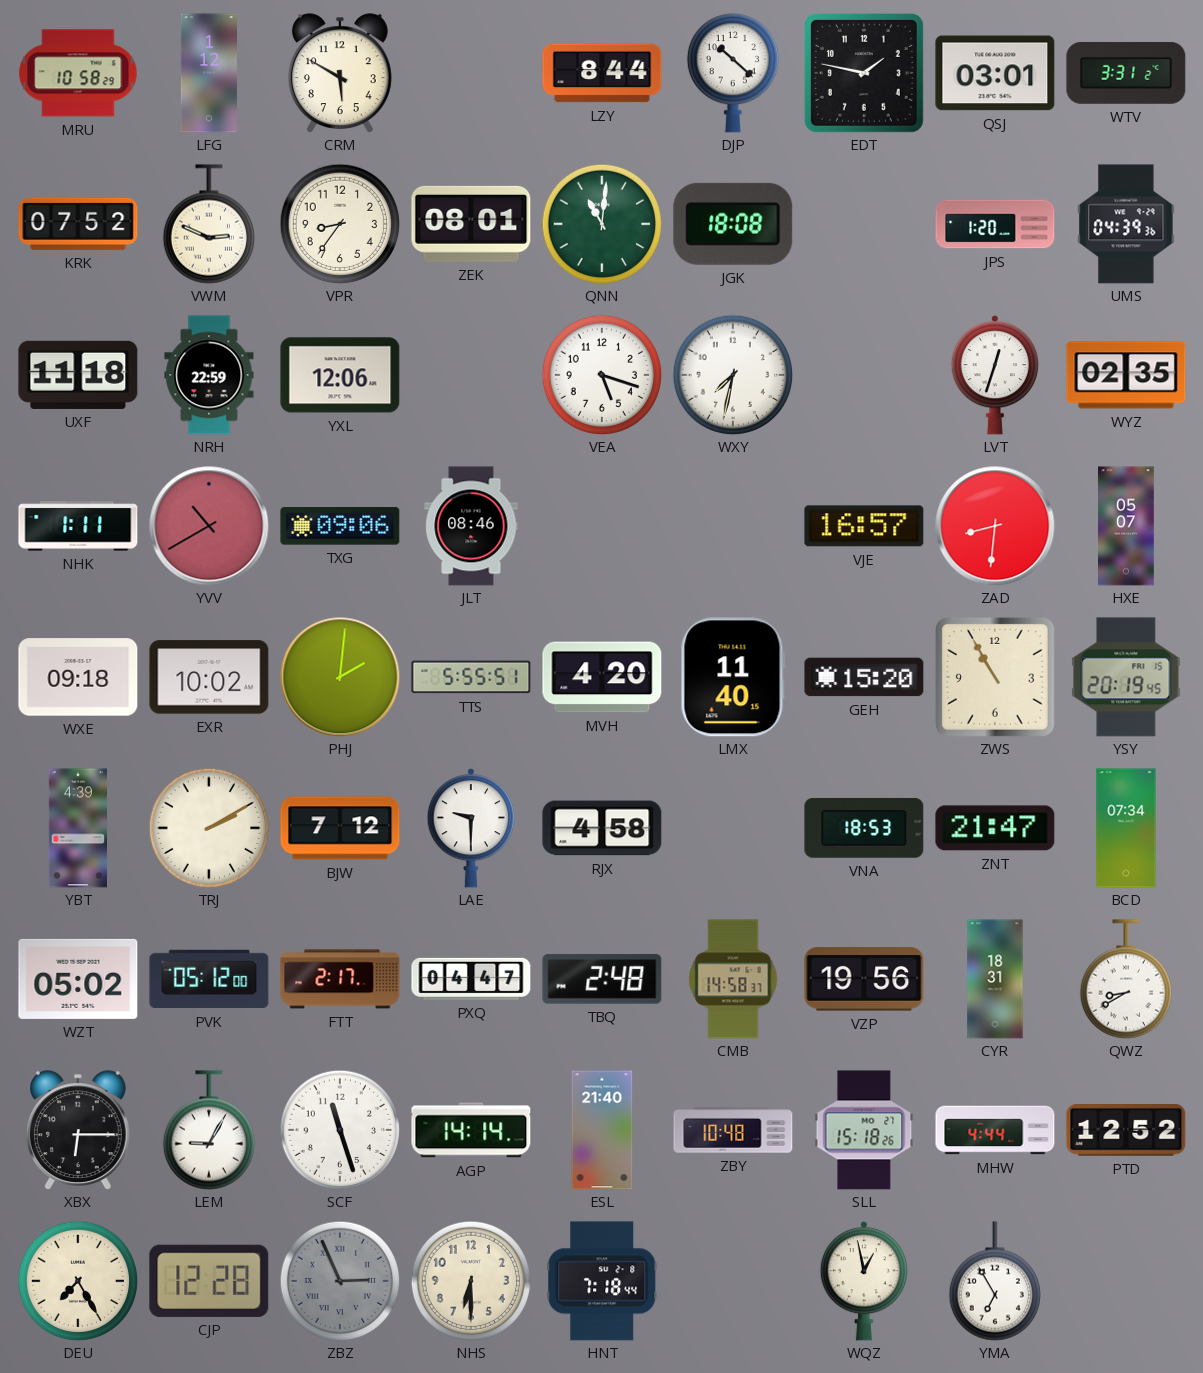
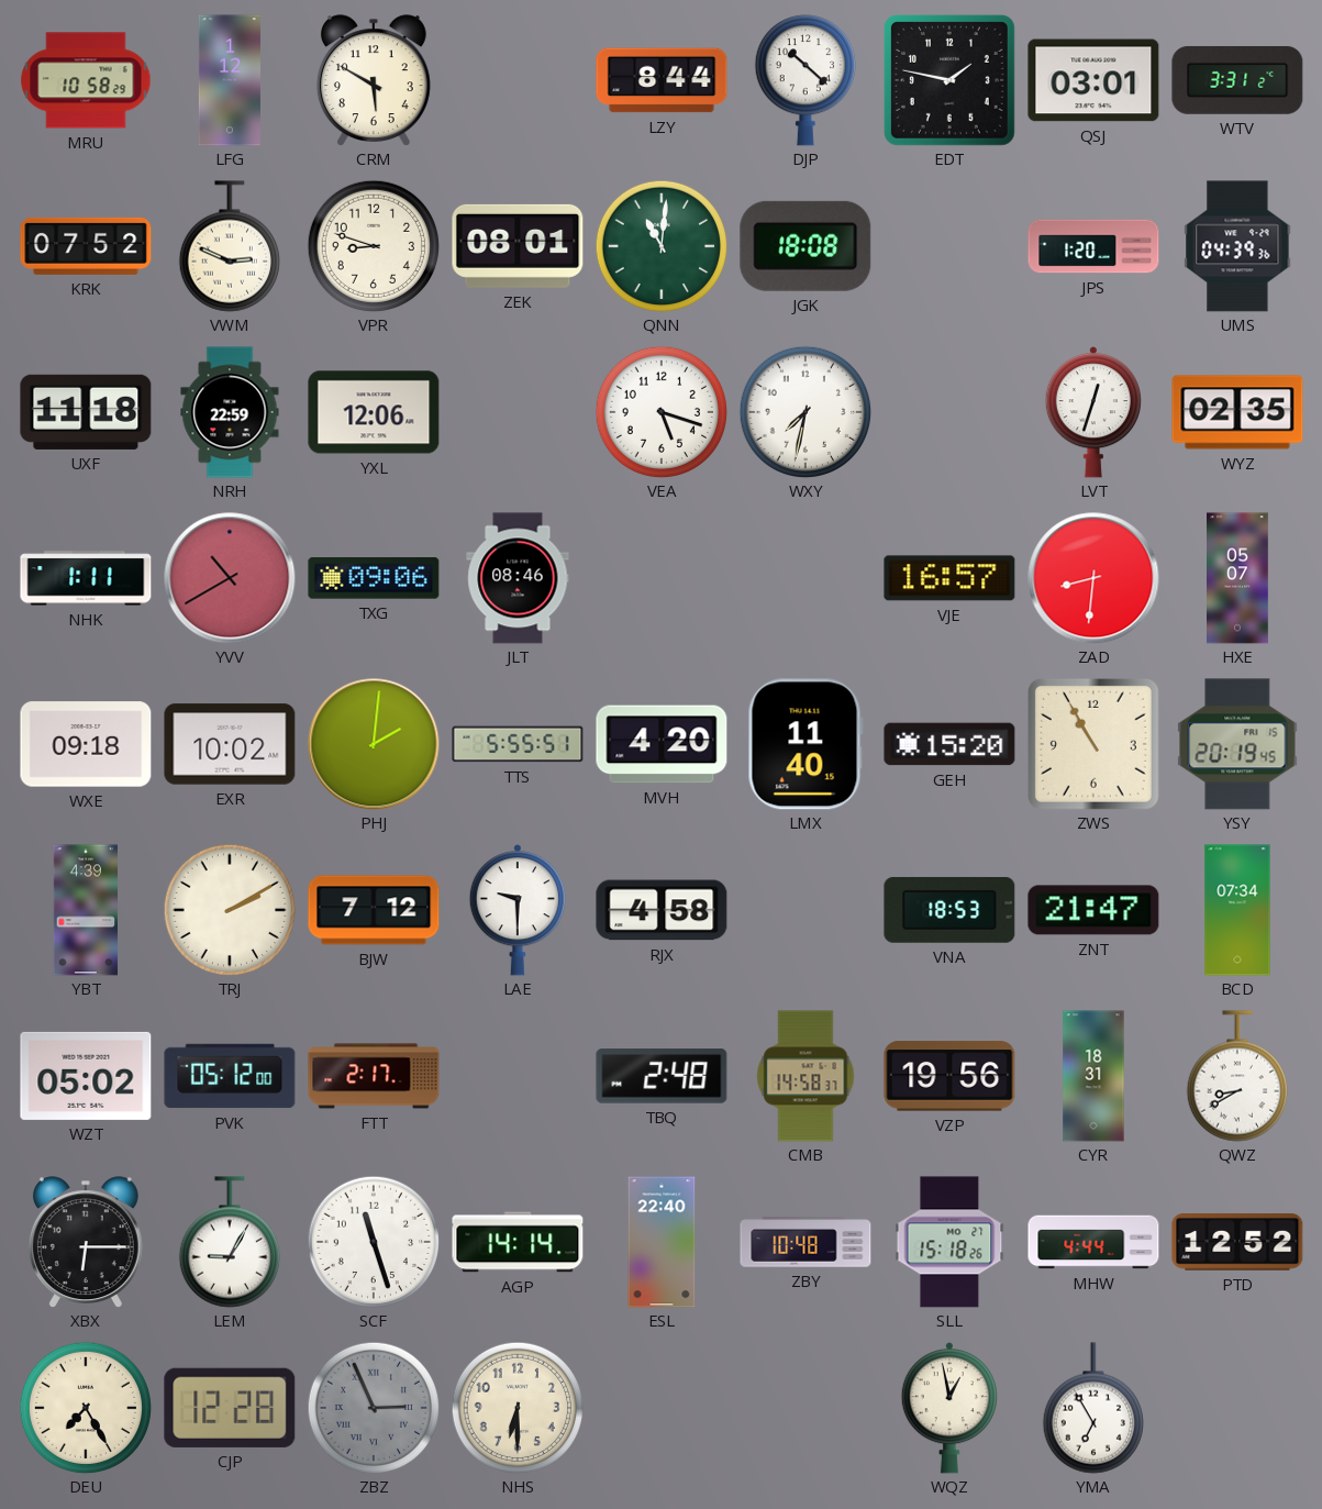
VPR: 8:36 -> 8:48 (374, 246)
PXQ: 04:47 -> none (471, 979)
ESL: 21:40 -> 22:40 (662, 1242)
HNT: 7:18 -> none (602, 1281)
